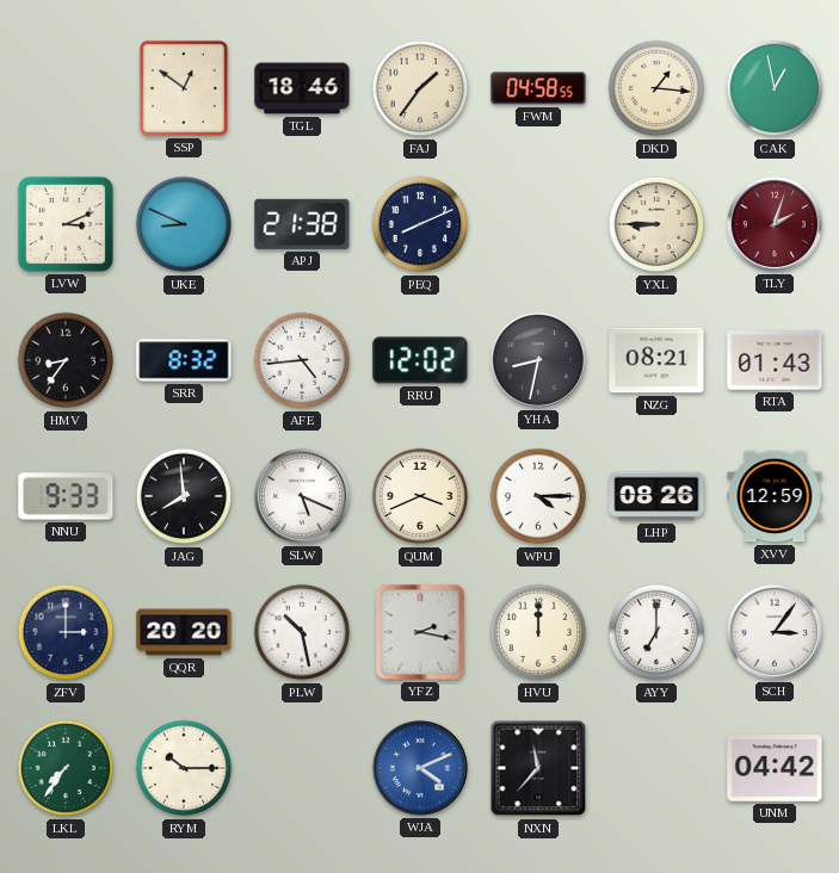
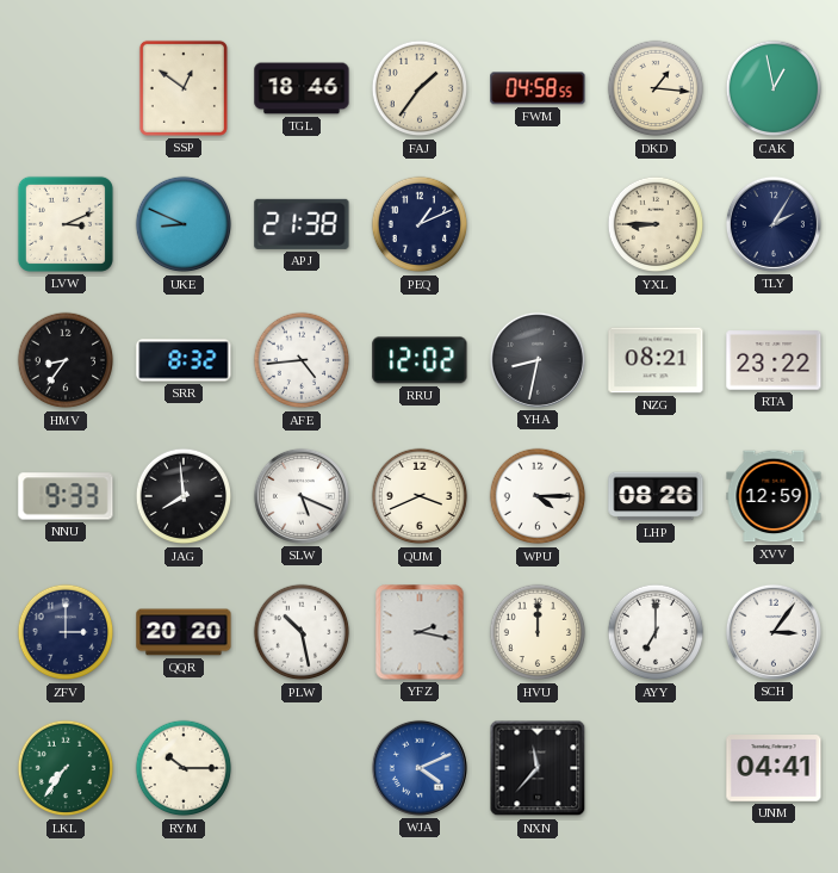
PEQ: 8:11 -> 1:11 (420, 224)
TLY: 2:03 -> 2:05 (774, 224)
TLY dial: burgundy -> navy (774, 224)
RTA: 01:43 -> 23:22 (774, 360)
UNM: 04:42 -> 04:41 (774, 769)
